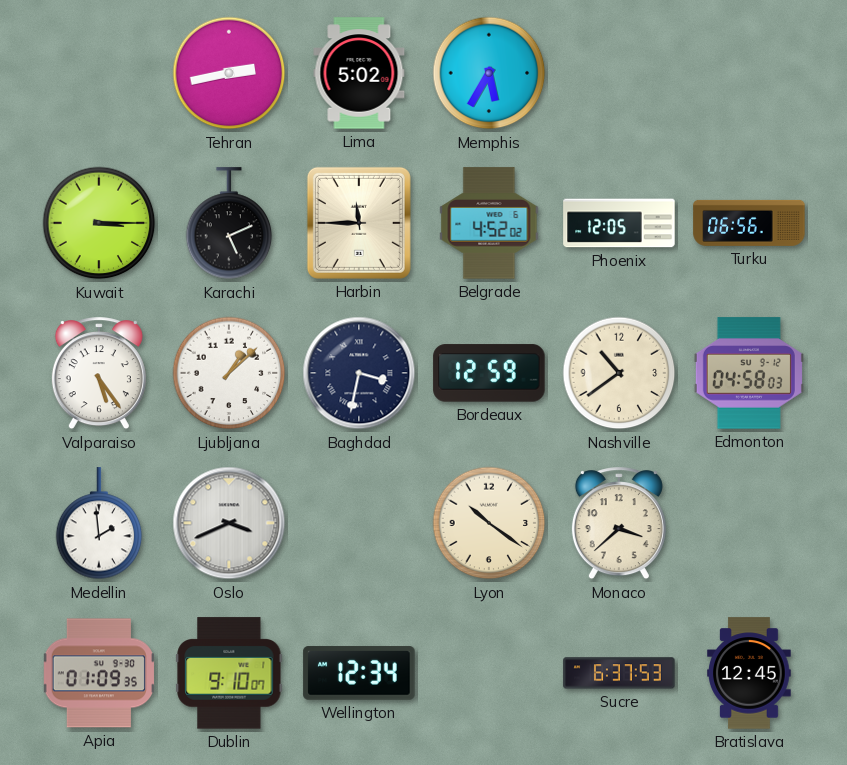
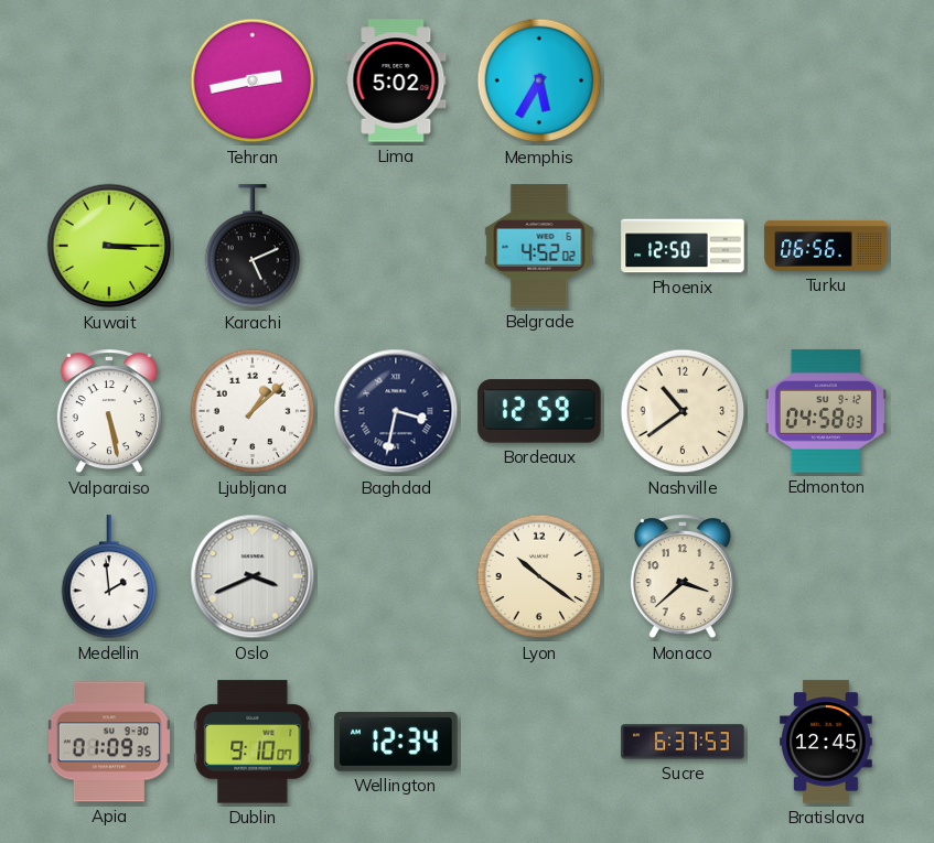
Harbin: 11:45 -> none (359, 223)
Phoenix: 12:05 -> 12:50 (683, 246)
Valparaiso: 5:24 -> 5:28 (109, 412)
